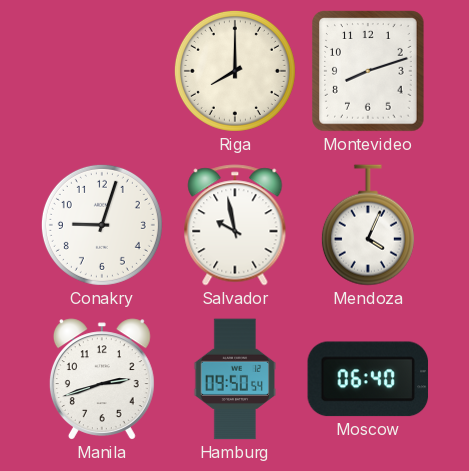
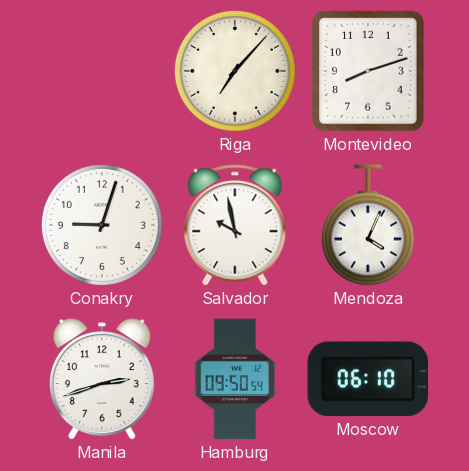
Riga: 8:00 -> 7:07 (235, 71)
Moscow: 06:40 -> 06:10 (368, 379)
